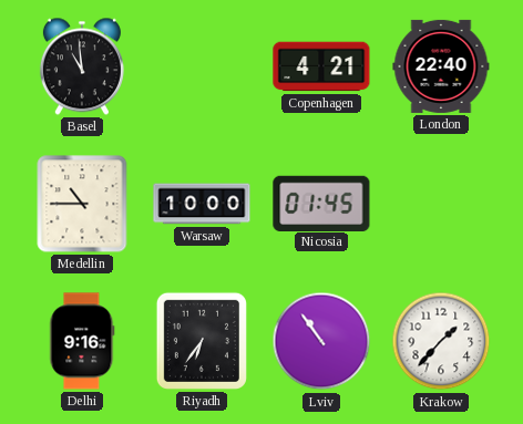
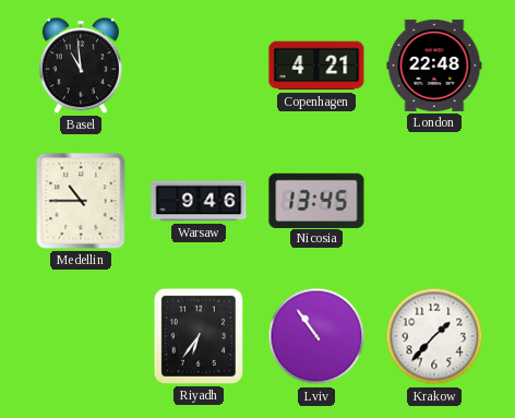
London: 22:40 -> 22:48 (434, 65)
Warsaw: 10:00 -> 9:46 (199, 201)
Nicosia: 01:45 -> 13:45 (316, 200)
Delhi: 9:16 -> none (82, 341)
